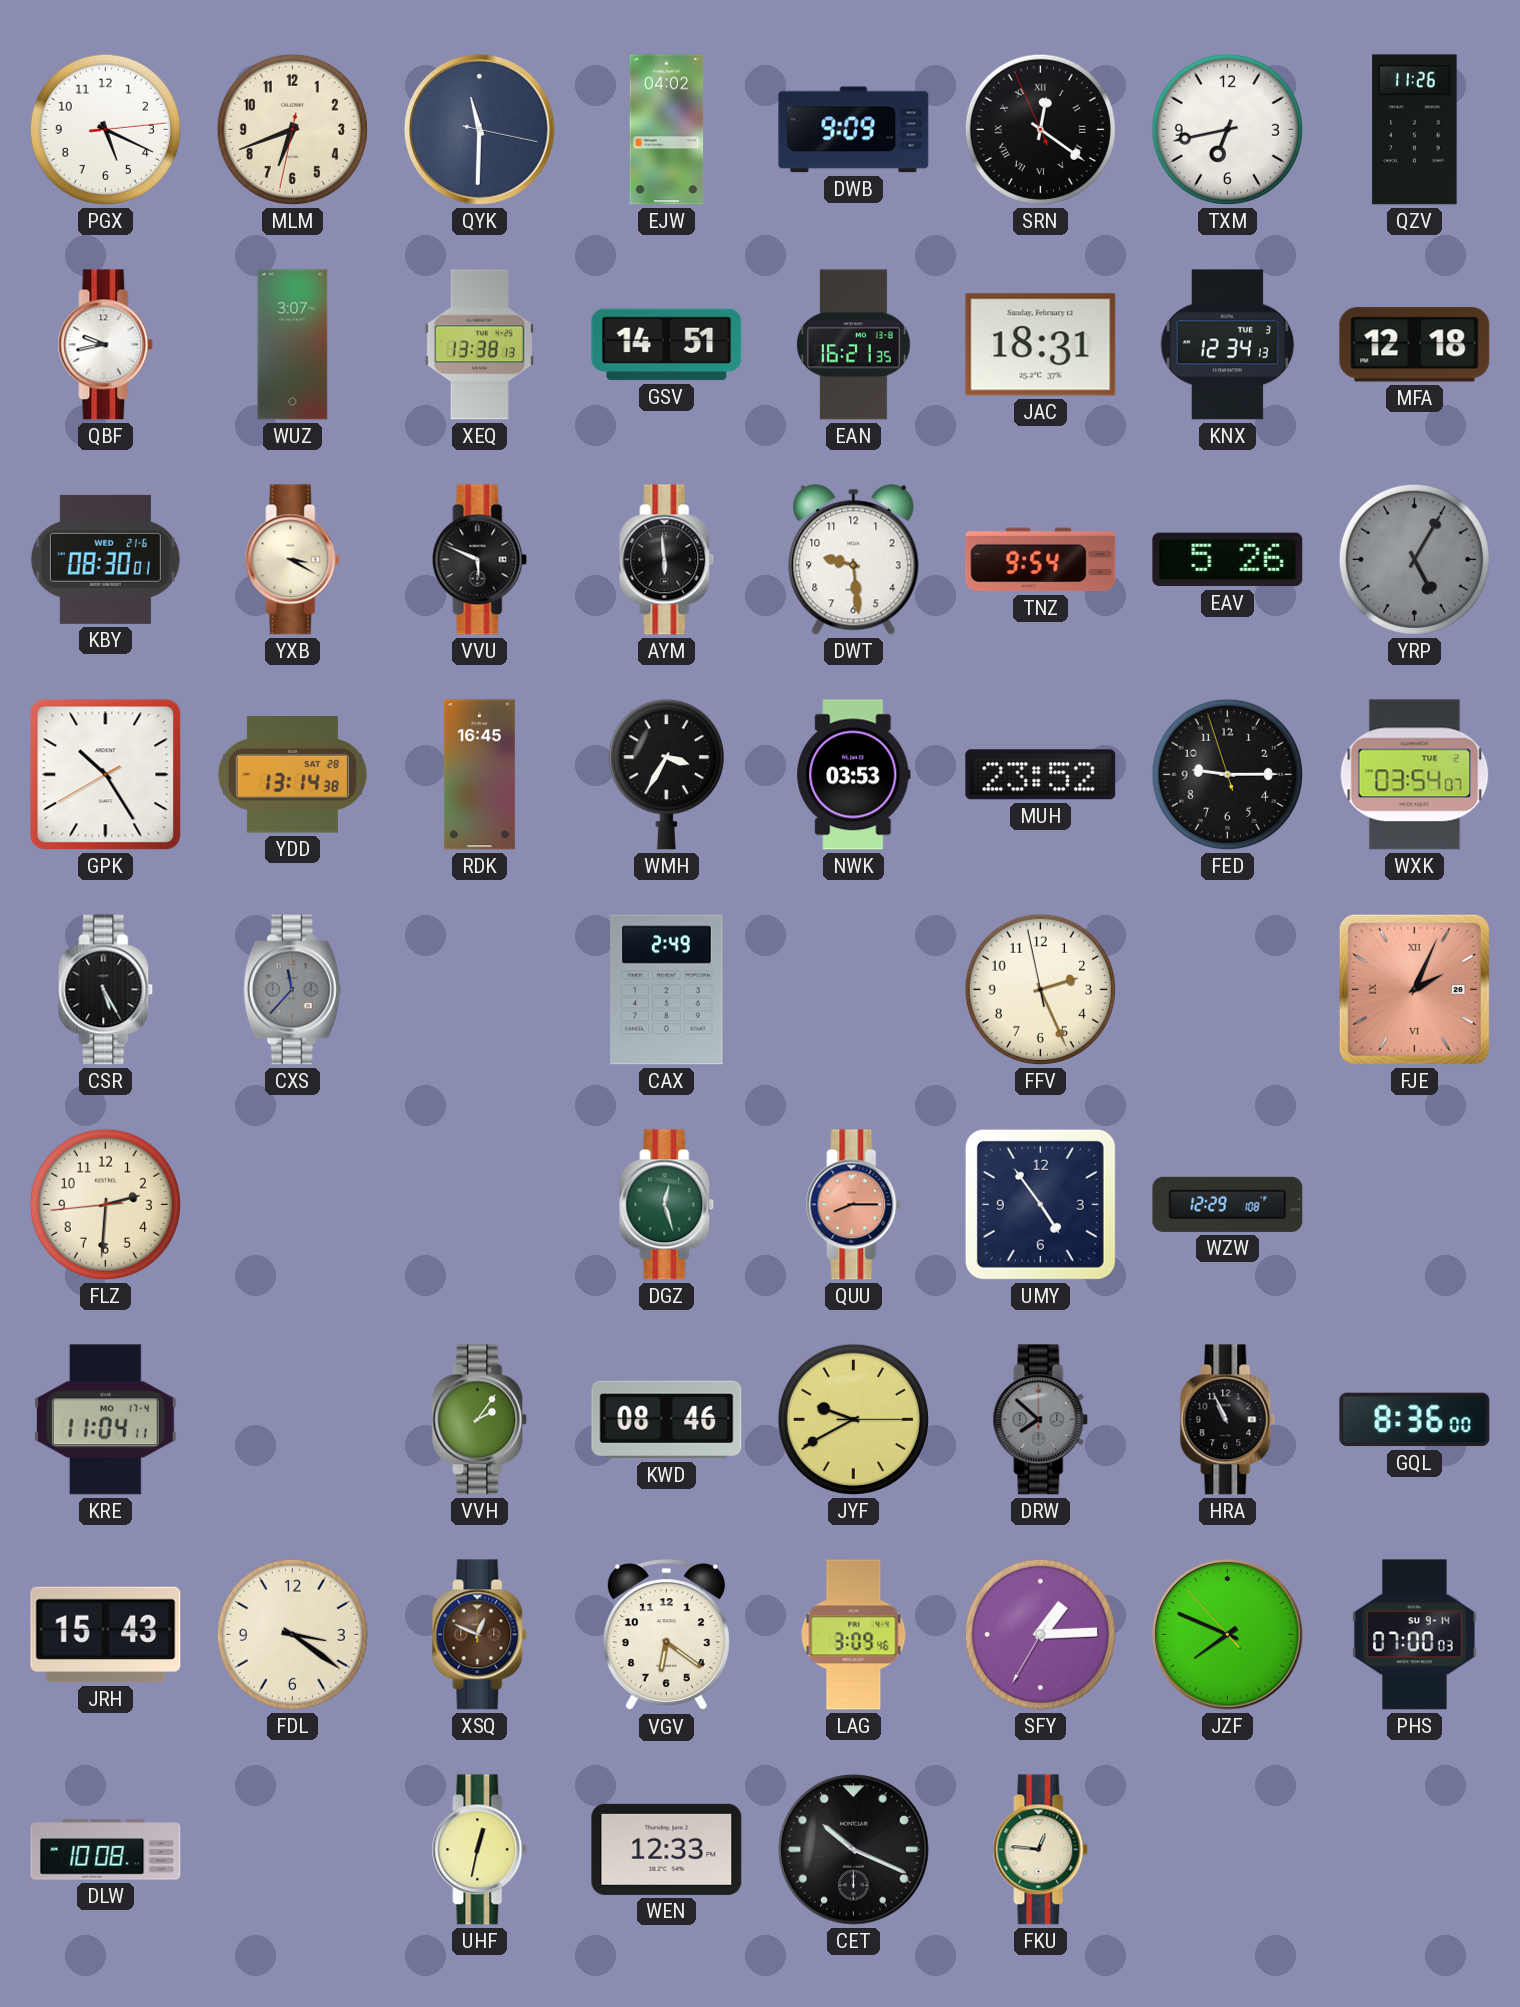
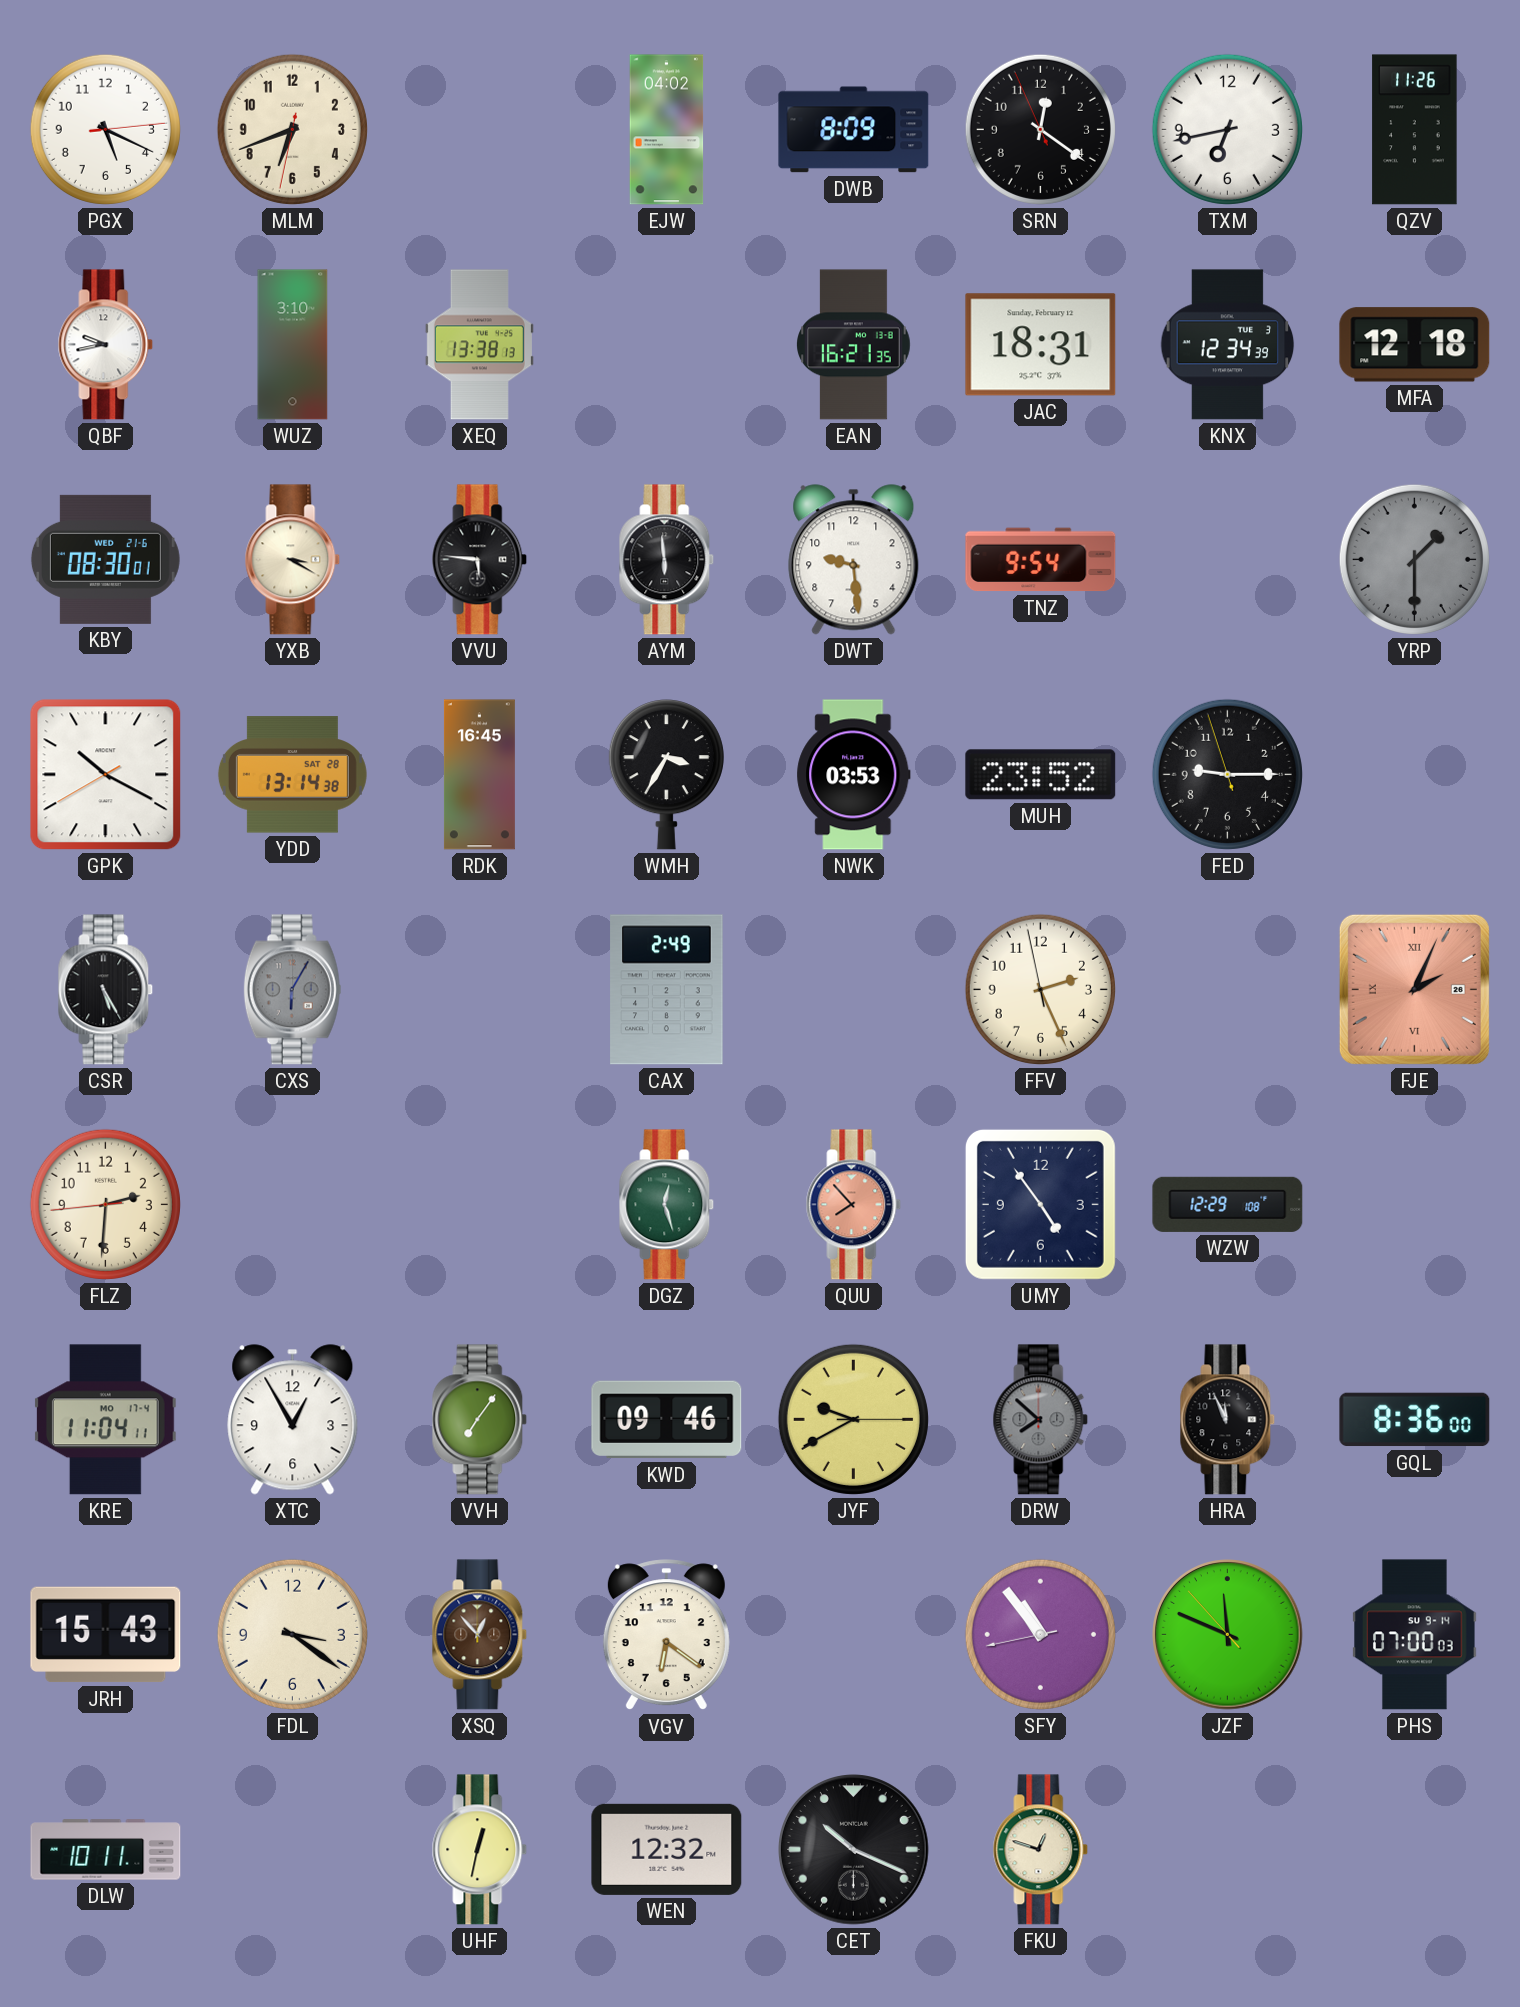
QYK: 11:30 -> none (480, 130)
DWB: 9:09 -> 8:09 (854, 130)
SRN numerals: Roman -> Arabic (1040, 129)
WUZ: 3:07 -> 3:10 (293, 345)
GSV: 14:51 -> none (667, 345)
KNX: 12:34:13 -> 12:34:39 (1228, 345)
VVU: 5:49 -> 5:46 (480, 560)
EAV: 5:26 -> none (1228, 560)
YRP: 5:05 -> 1:30 (1414, 559)
GPK: 10:24 -> 10:19 (106, 775)
WXK: 03:54 -> none (1415, 775)
CXS: 11:37 -> 6:05 (292, 990)
QUU: 8:15 -> 7:53 (854, 1205)
XTC: none -> 12:55 (293, 1420)
VVH: 2:06 -> 7:06 (480, 1420)
KWD: 08:46 -> 09:46 (667, 1420)
HRA: 10:56 -> 11:56 (1228, 1420)
XSQ: 12:49 -> 12:53 (480, 1635)
LAG: 3:09 -> none (854, 1635)
SFY: 1:14 -> 10:53 (1040, 1634)
JZF: 7:48 -> 11:48 (1228, 1635)
DLW: 10:08 -> 10:11 (106, 1850)
WEN: 12:33 -> 12:32 (667, 1849)
FKU: 12:46 -> 12:48 (1041, 1850)
